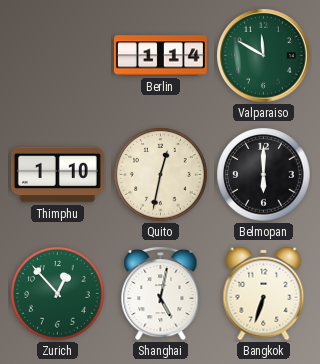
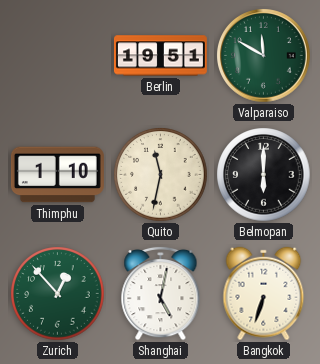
Berlin: 1:14 -> 19:51 (160, 56)
Quito: 12:32 -> 11:32 (161, 175)
